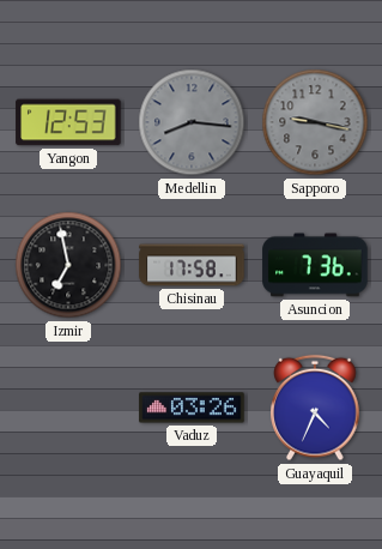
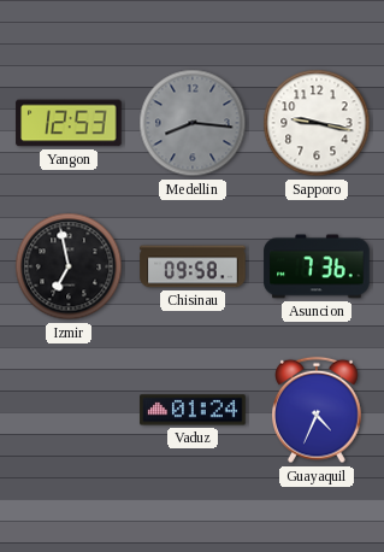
Sapporo dial: grey -> white (317, 123)
Chisinau: 17:58 -> 09:58 (193, 266)
Vaduz: 03:26 -> 01:24 (193, 410)
